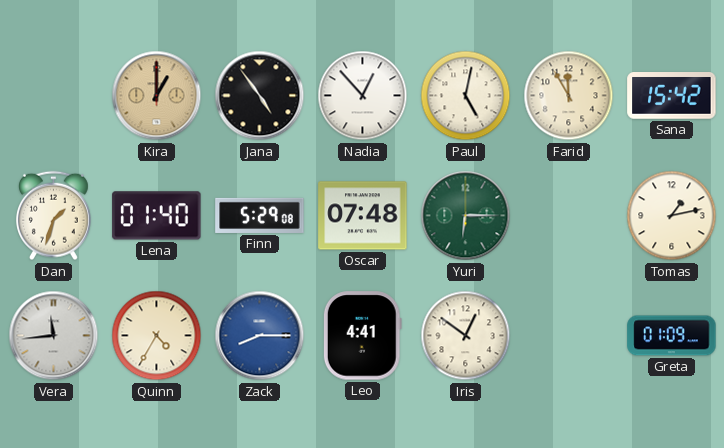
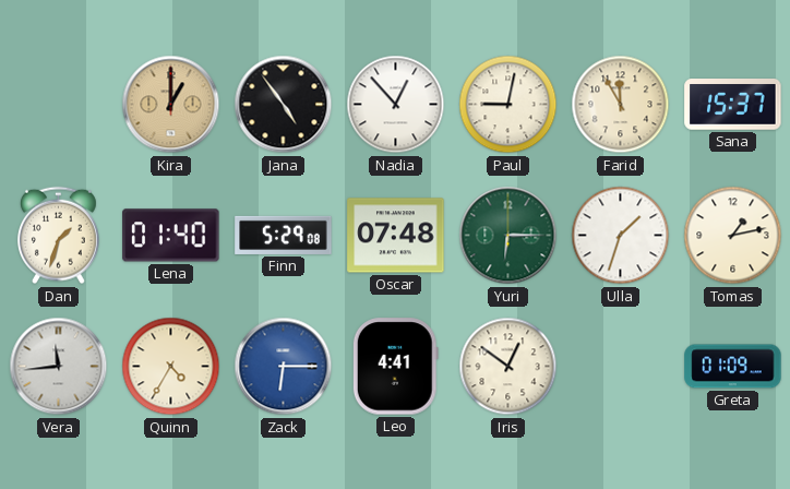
Paul: 5:02 -> 9:02 (508, 105)
Sana: 15:42 -> 15:37 (733, 105)
Ulla: none -> 1:33 (621, 236)
Zack: 8:15 -> 6:15 (284, 367)
